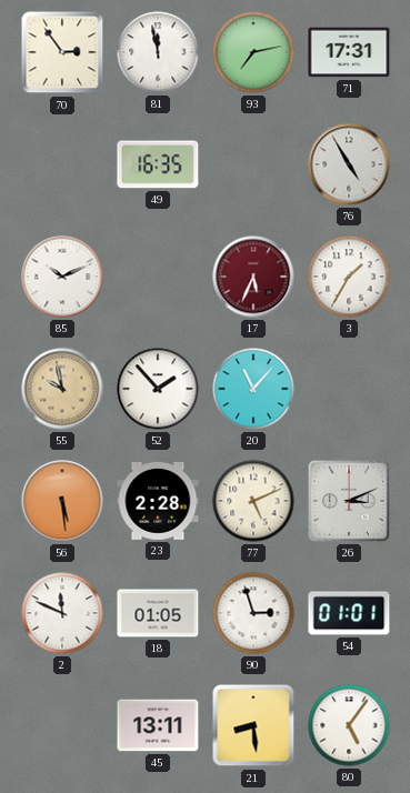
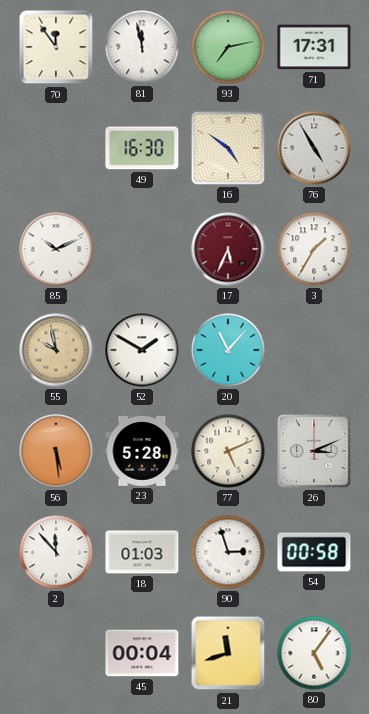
70: 2:54 -> 11:54 (56, 47)
49: 16:35 -> 16:30 (142, 148)
16: none -> 4:51 (228, 148)
52: 1:53 -> 1:50 (142, 350)
23: 2:28 -> 5:28 (142, 451)
2: 11:49 -> 11:53 (56, 552)
18: 01:05 -> 01:03 (142, 552)
54: 01:01 -> 00:58 (314, 552)
45: 13:11 -> 00:04 (142, 653)
21: 8:29 -> 11:42 (228, 653)
